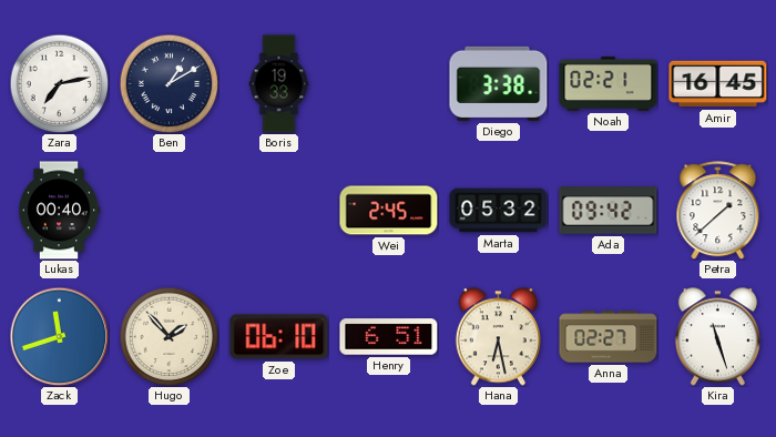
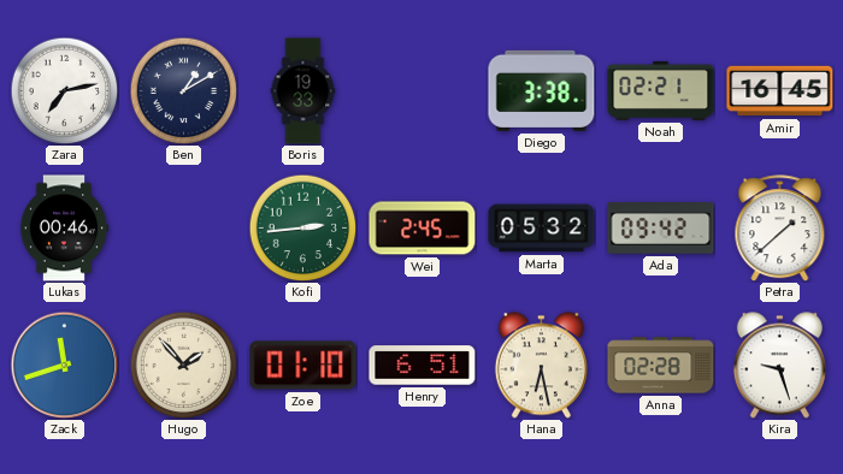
Lukas: 00:40 -> 00:46 (64, 229)
Kofi: none -> 2:44 (302, 227)
Zoe: 06:10 -> 01:10 (303, 366)
Anna: 02:27 -> 02:28 (661, 366)
Kira: 11:27 -> 9:27 (779, 366)
